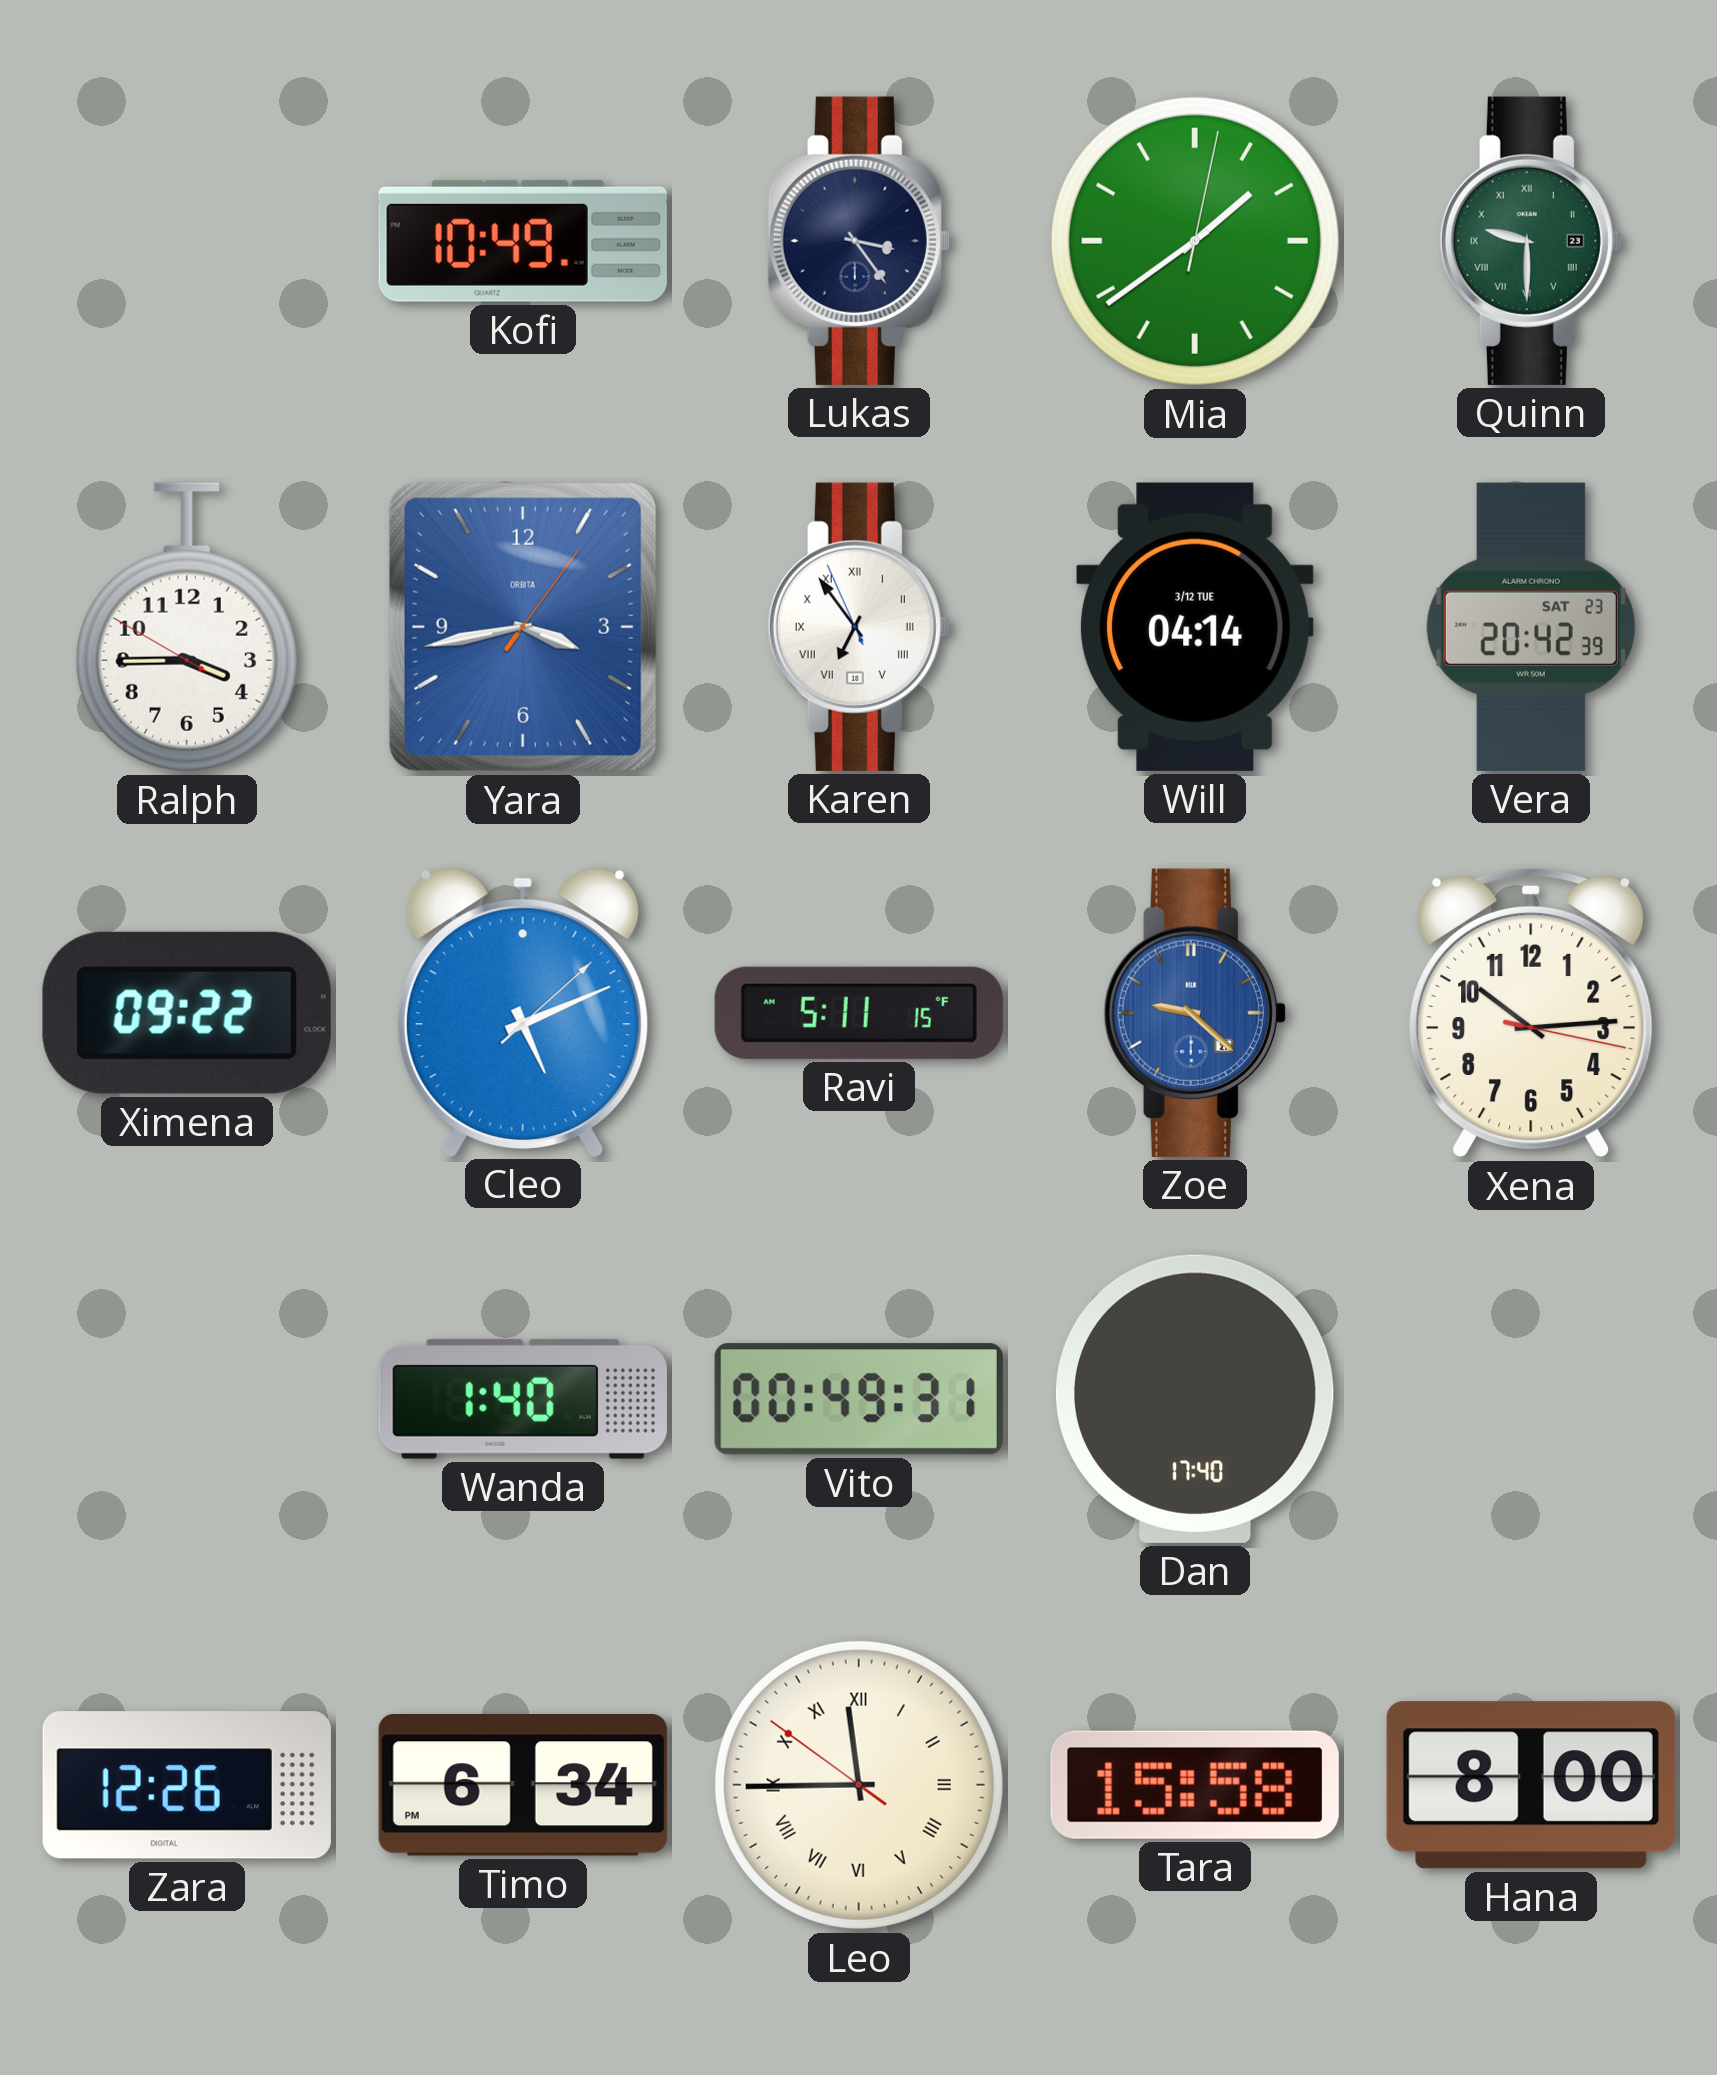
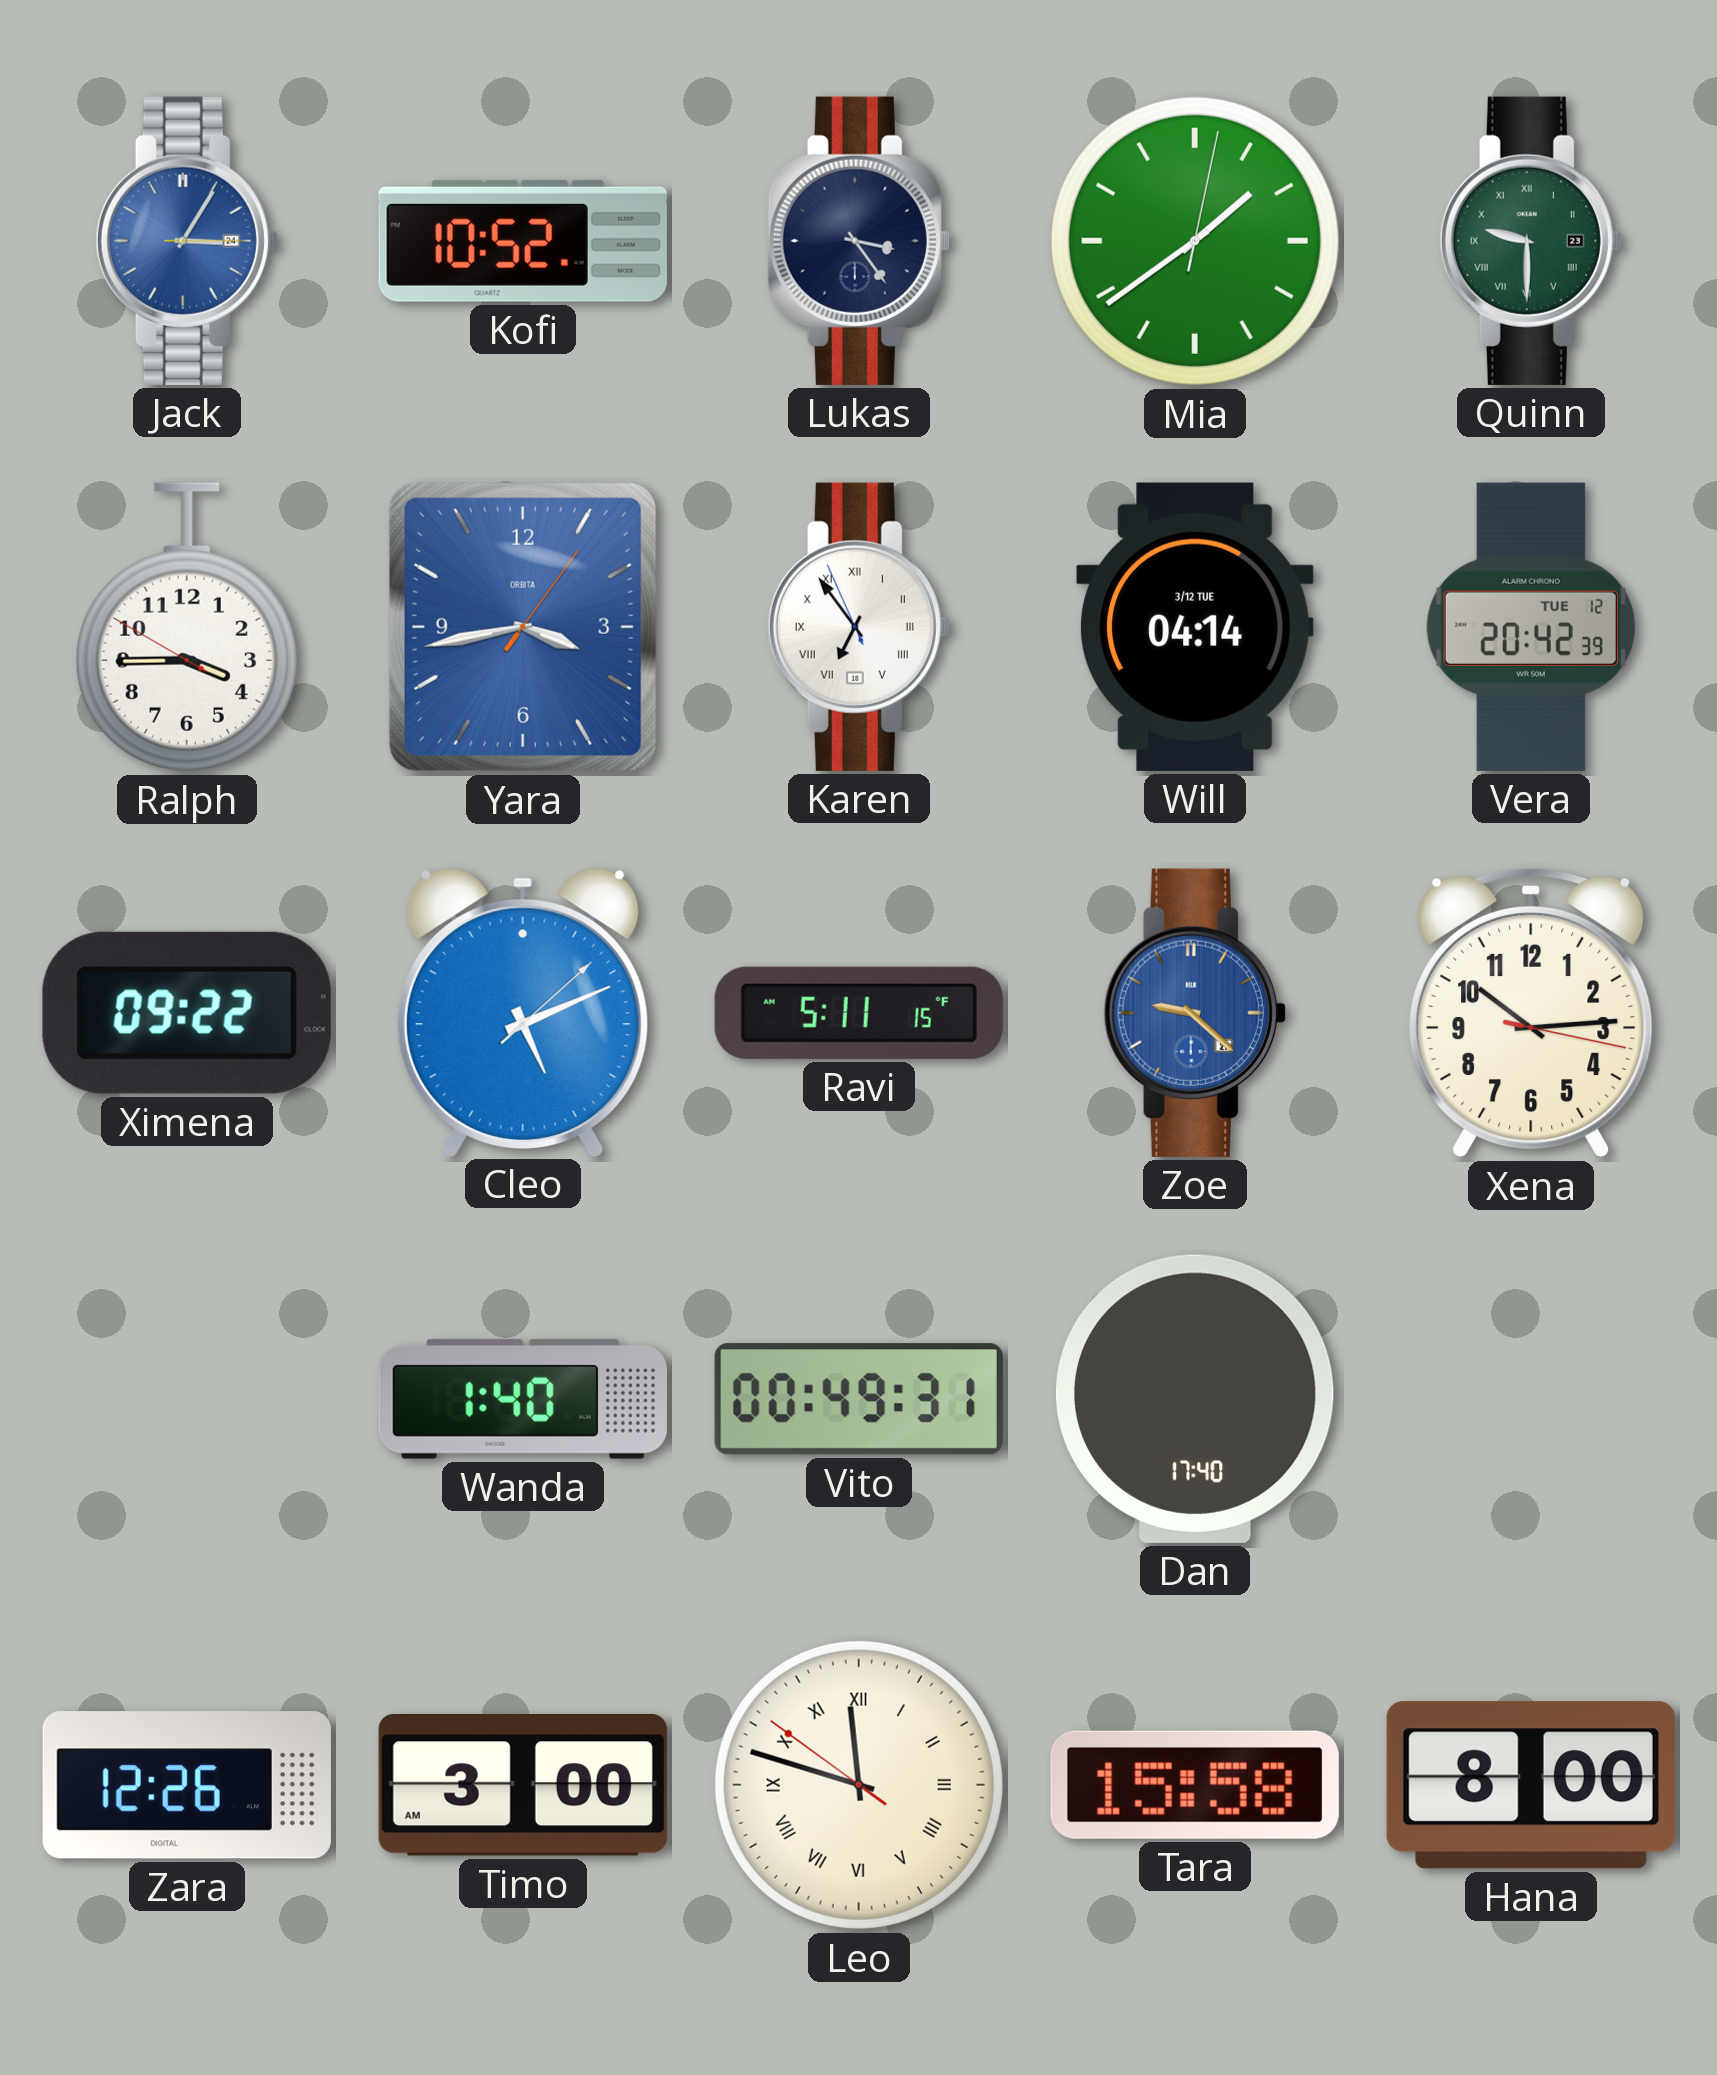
Jack: none -> 3:05 (187, 241)
Kofi: 10:49 -> 10:52 (523, 241)
Vera date: SAT 23 -> TUE 12 (1531, 627)
Timo: 6:34 -> 3:00 (523, 1786)
Leo: 11:44 -> 11:47 (859, 1785)
